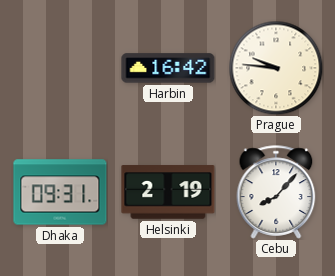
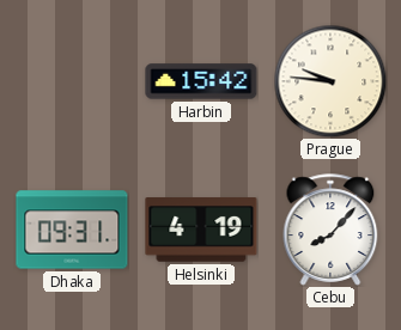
Harbin: 16:42 -> 15:42 (201, 81)
Helsinki: 2:19 -> 4:19 (201, 230)
